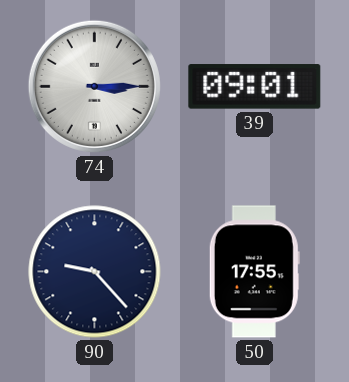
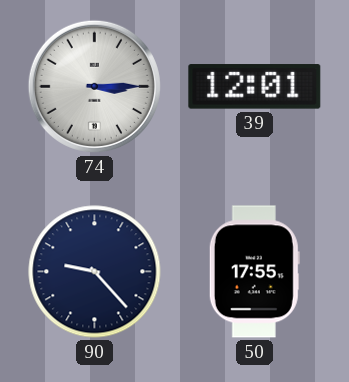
39: 09:01 -> 12:01 (255, 87)
